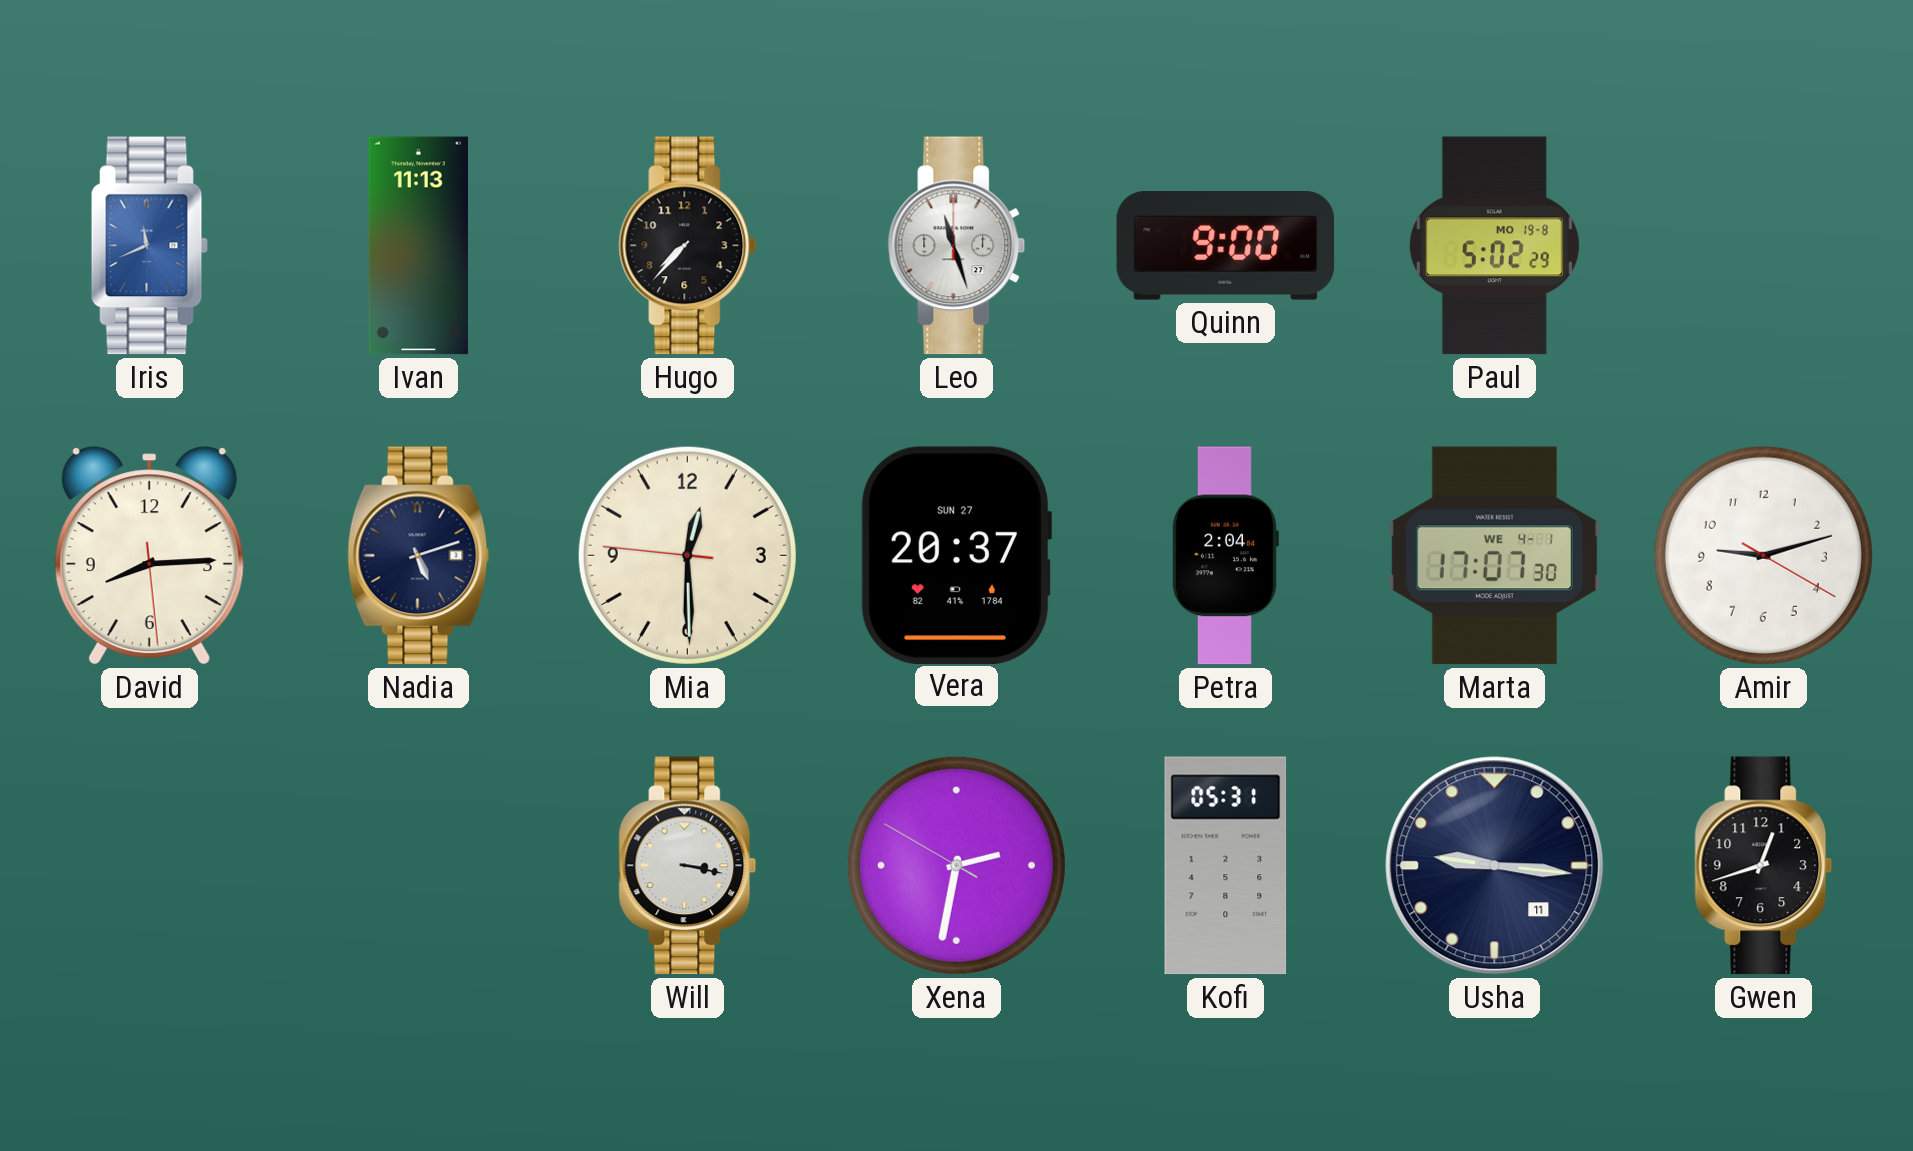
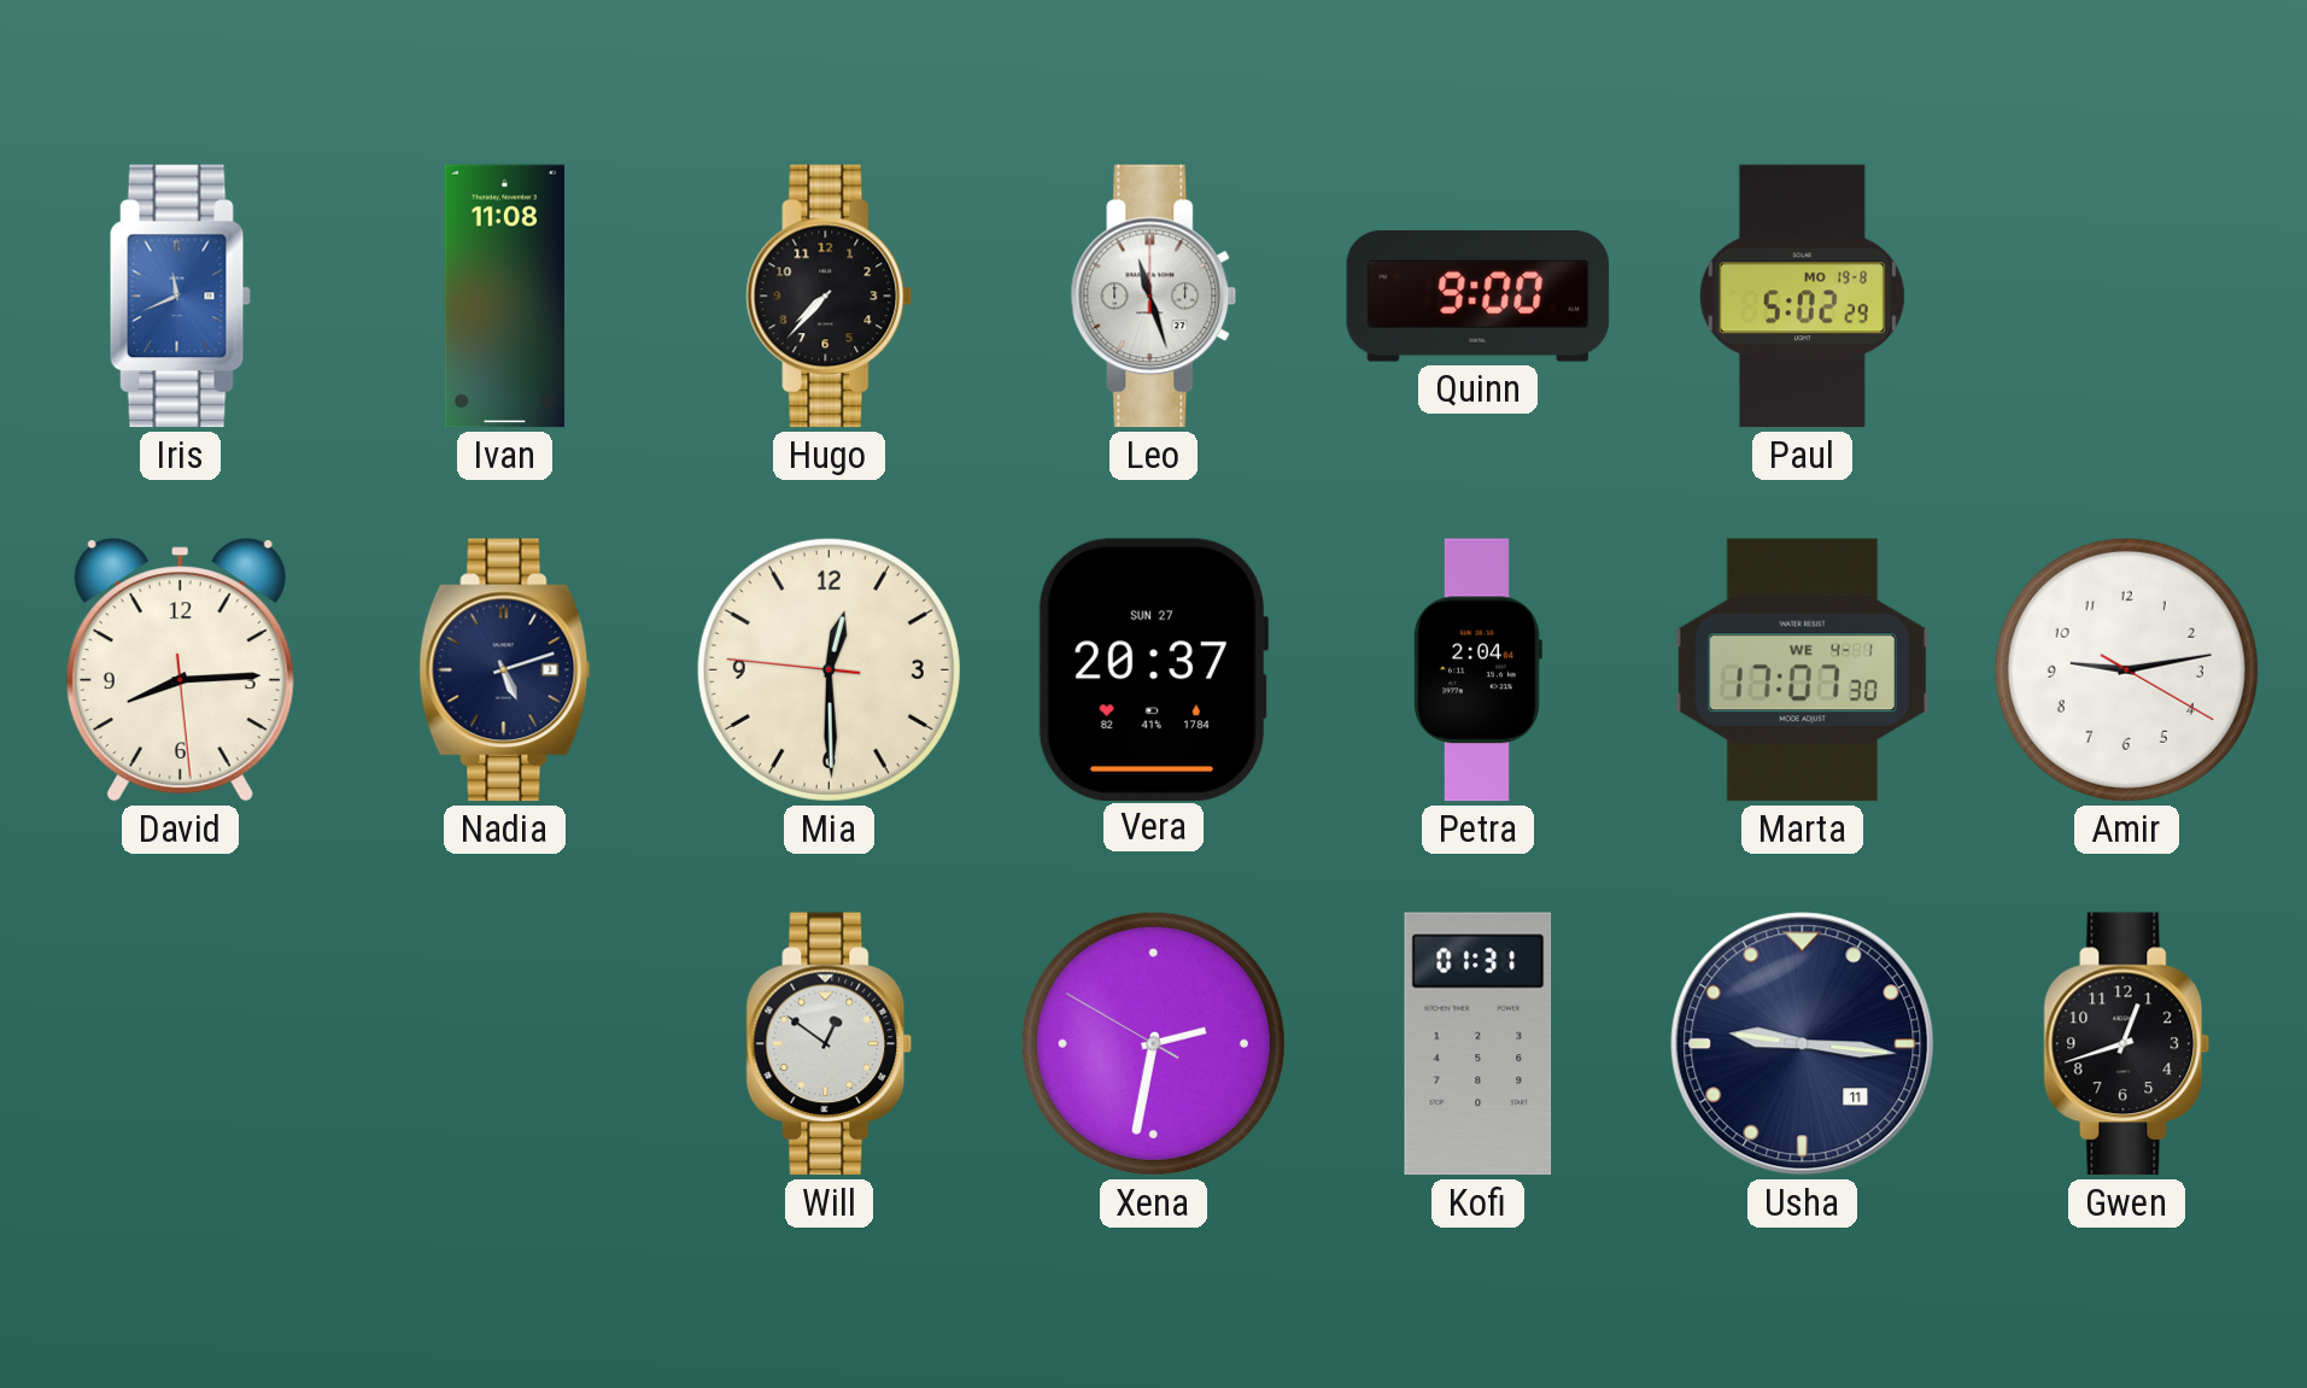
Ivan: 11:13 -> 11:08 (504, 297)
Amir: 9:12 -> 9:13 (2126, 669)
Will: 3:17 -> 12:51 (830, 1044)
Kofi: 05:31 -> 01:31 (1479, 1044)
